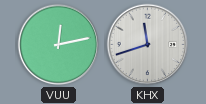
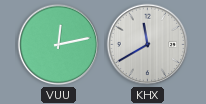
KHX: 11:42 -> 11:40 (148, 45)
